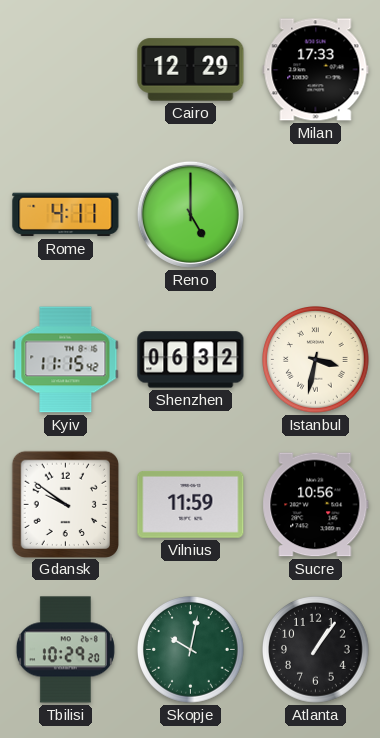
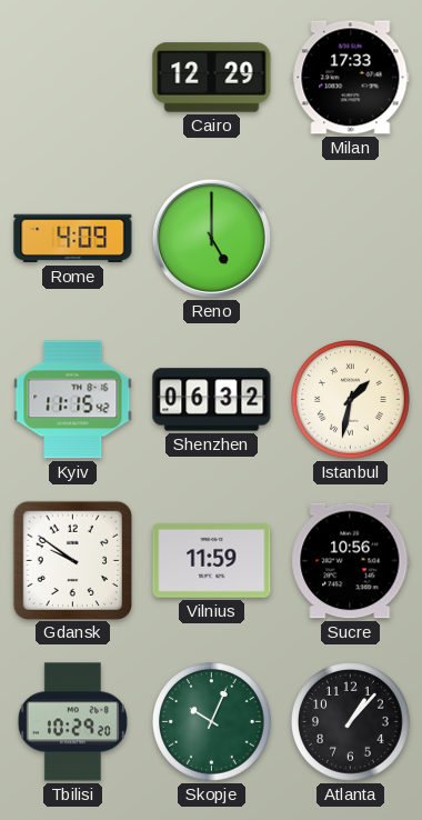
Rome: 4:11 -> 4:09 (73, 239)
Istanbul: 3:32 -> 1:32 (351, 400)
Skopje: 10:02 -> 10:04 (212, 722)
Atlanta: 1:06 -> 1:07 (351, 722)
